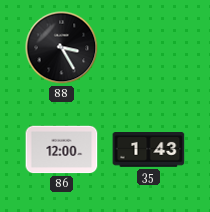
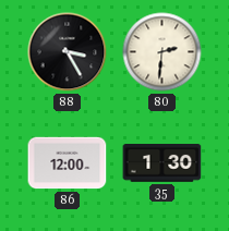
80: none -> 2:31 (162, 52)
35: 1:43 -> 1:30 (162, 163)
